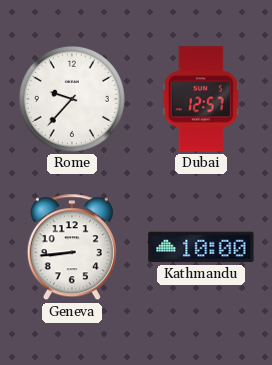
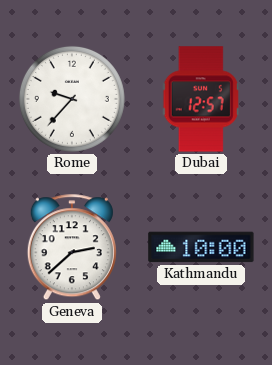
Geneva: 8:44 -> 2:38 (72, 248)
